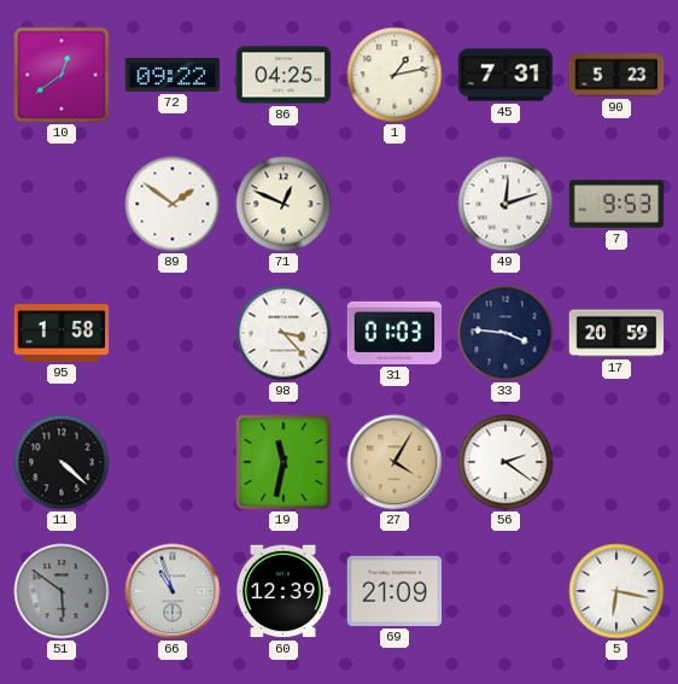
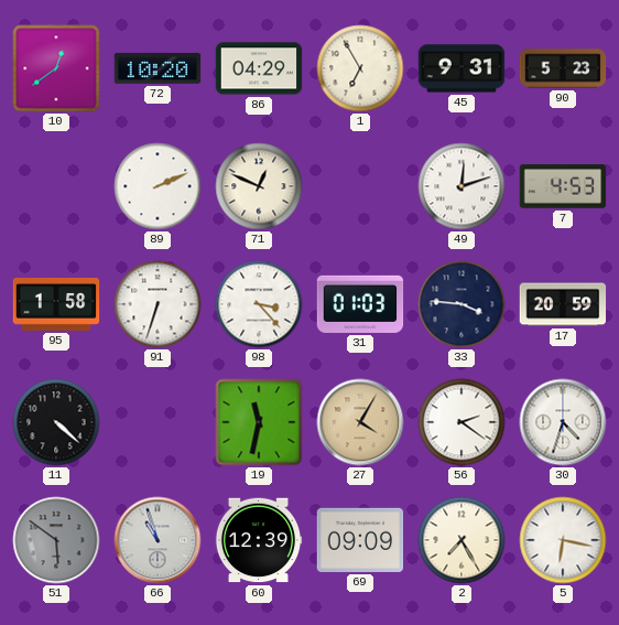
72: 09:22 -> 10:20 (158, 68)
86: 04:25 -> 04:29 (259, 68)
1: 1:13 -> 6:55 (360, 68)
45: 7:31 -> 9:31 (461, 68)
89: 1:51 -> 2:11 (158, 186)
7: 9:53 -> 4:53 (563, 186)
91: none -> 6:33 (158, 304)
30: none -> 4:33 (563, 422)
69: 21:09 -> 09:09 (360, 540)
2: none -> 7:25 (461, 540)
